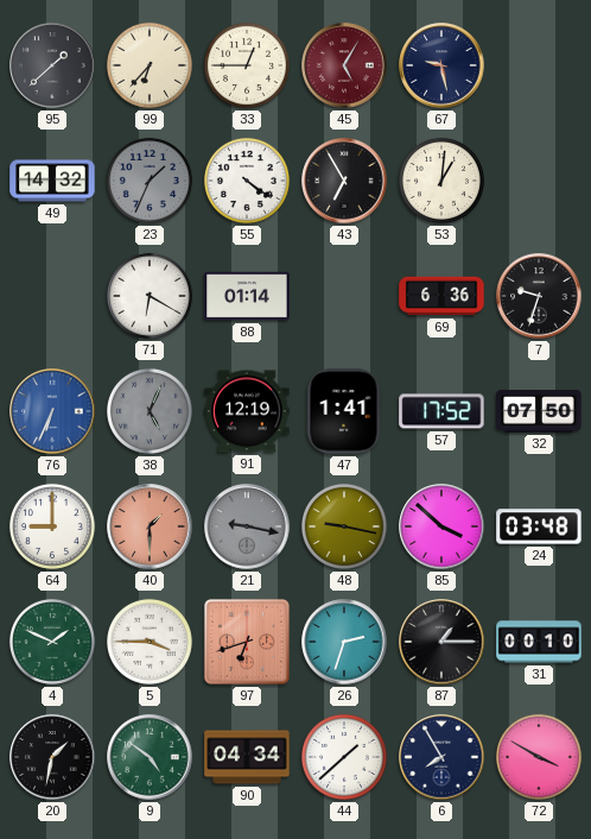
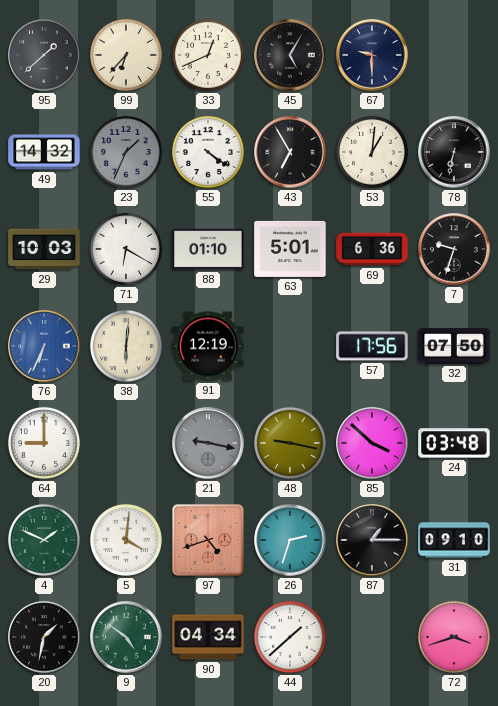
33: 12:45 -> 12:41 (208, 55)
45 dial: burgundy -> black (290, 55)
67: 9:28 -> 9:30 (372, 55)
78: none -> 6:32 (454, 152)
29: none -> 10:03 (44, 249)
88: 01:14 -> 01:10 (208, 249)
63: none -> 5:01 (290, 249)
38: 5:04 -> 6:01 (126, 346)
38 dial: grey -> cream (126, 346)
47: 1:41 -> none (344, 411)
57: 17:52 -> 17:56 (372, 346)
40: 1:30 -> none (150, 526)
5: 3:45 -> 4:01 (126, 540)
97: 6:42 -> 4:42 (208, 540)
31: 00:10 -> 09:10 (454, 540)
6: 7:55 -> none (441, 757)
72: 3:50 -> 3:42 (454, 637)
